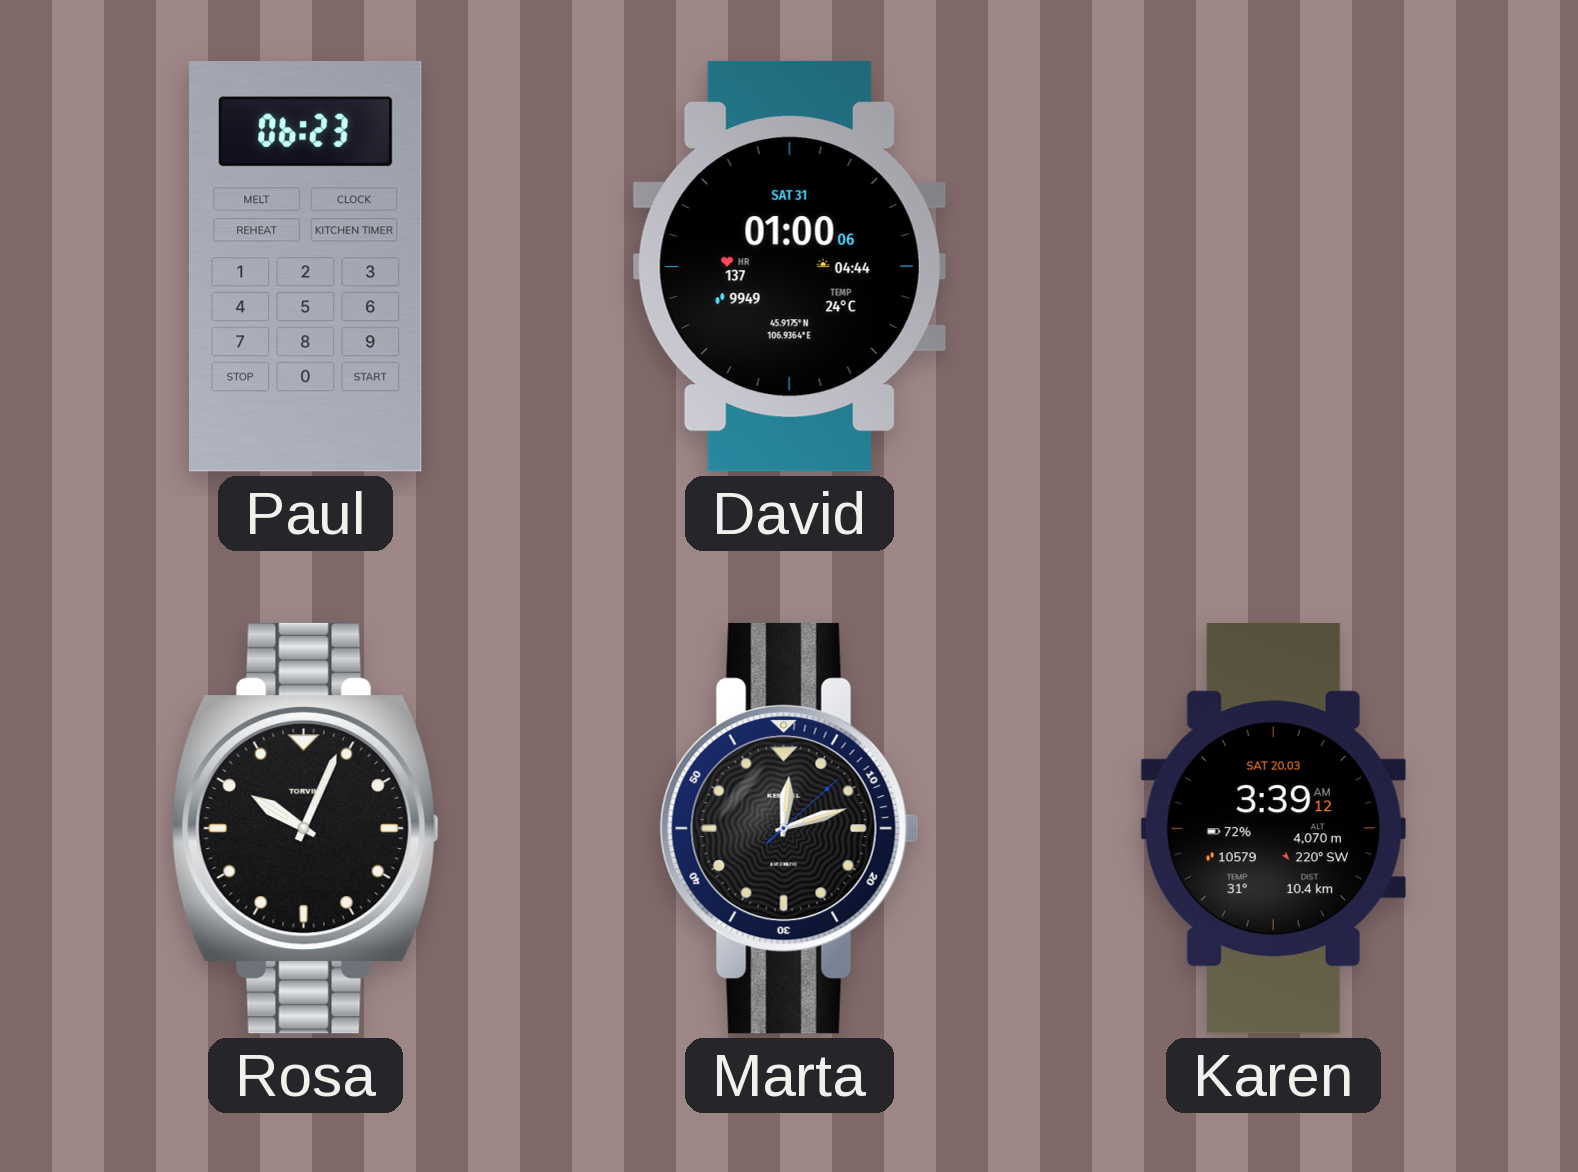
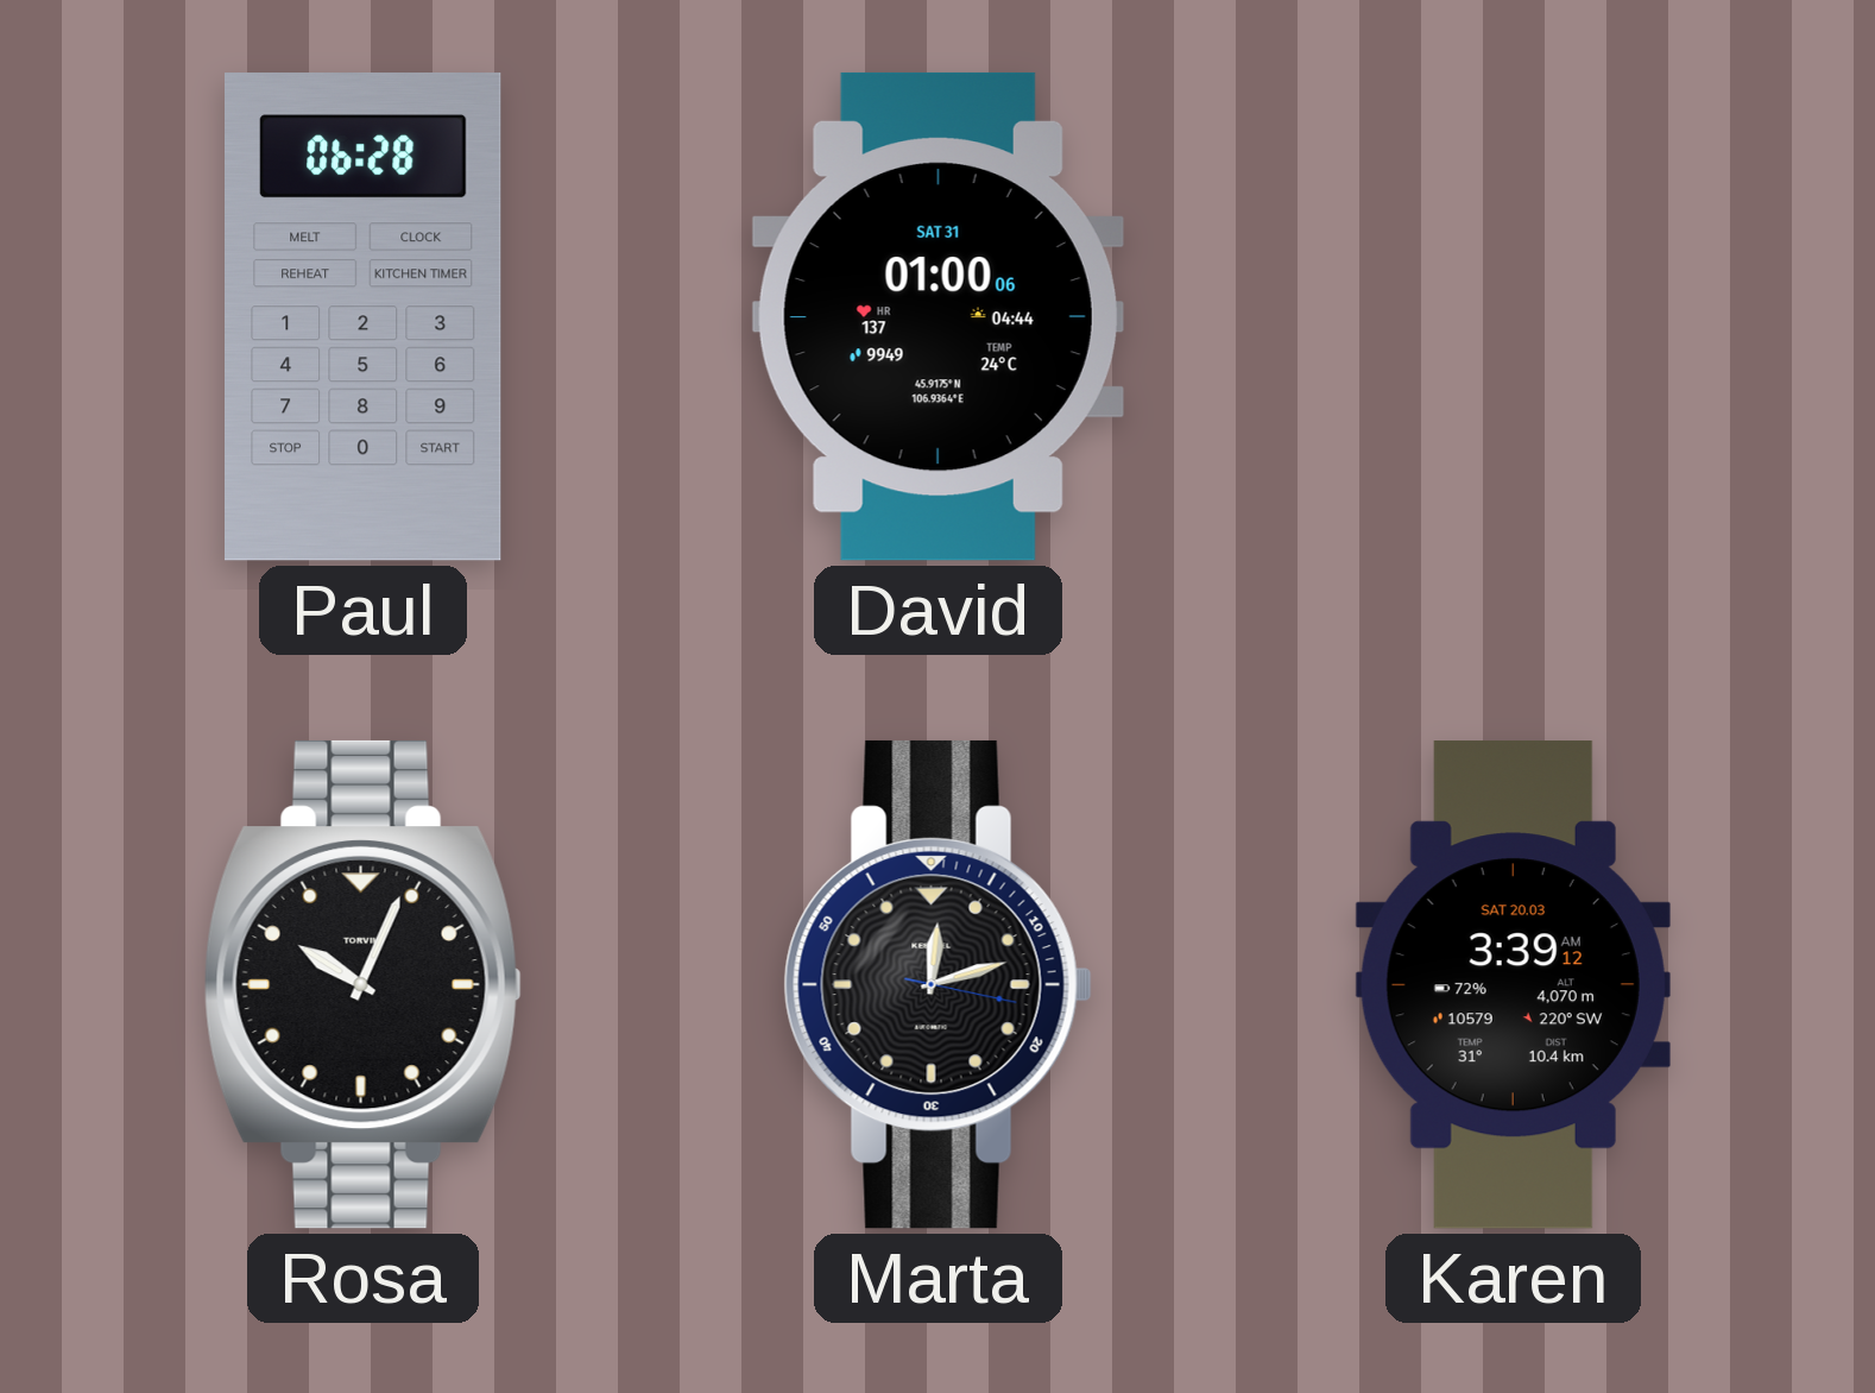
Paul: 06:23 -> 06:28 (364, 317)
Marta: 12:12:08 -> 12:12:17 (937, 984)
